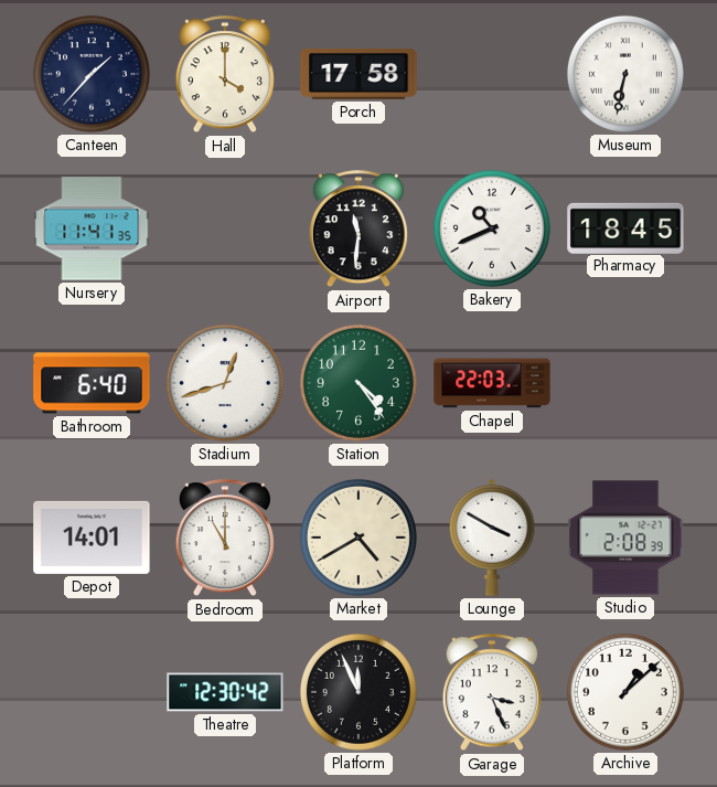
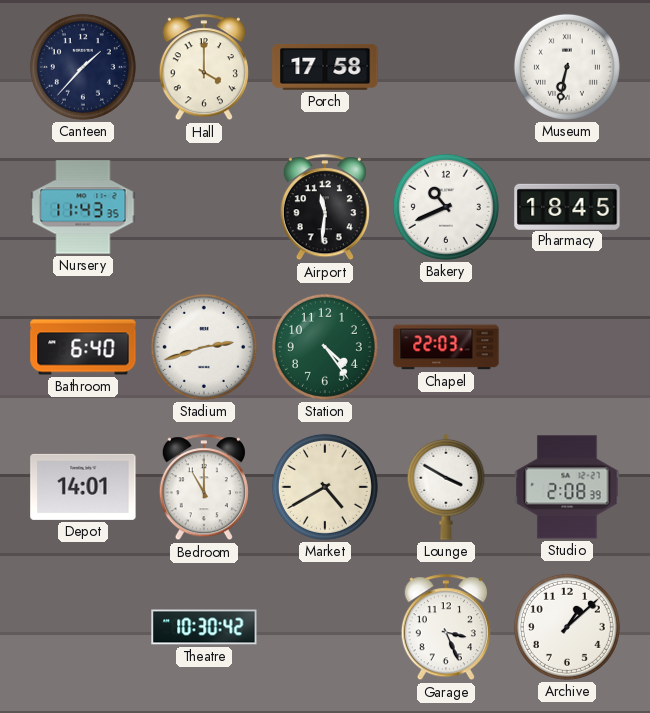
Nursery: 11:41 -> 11:43 (83, 207)
Stadium: 12:42 -> 2:42 (204, 347)
Theatre: 12:30 -> 10:30 (204, 627)
Platform: 11:56 -> none (358, 692)
